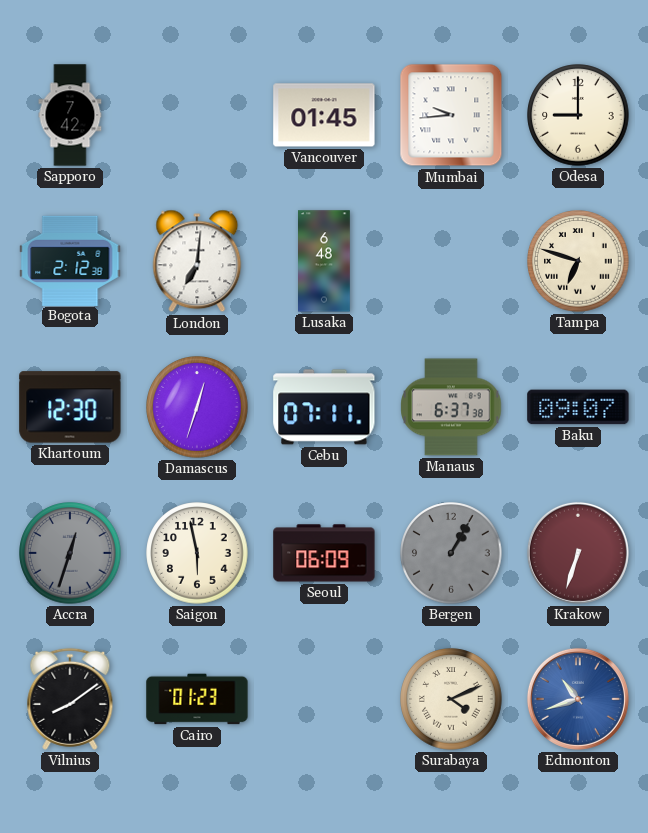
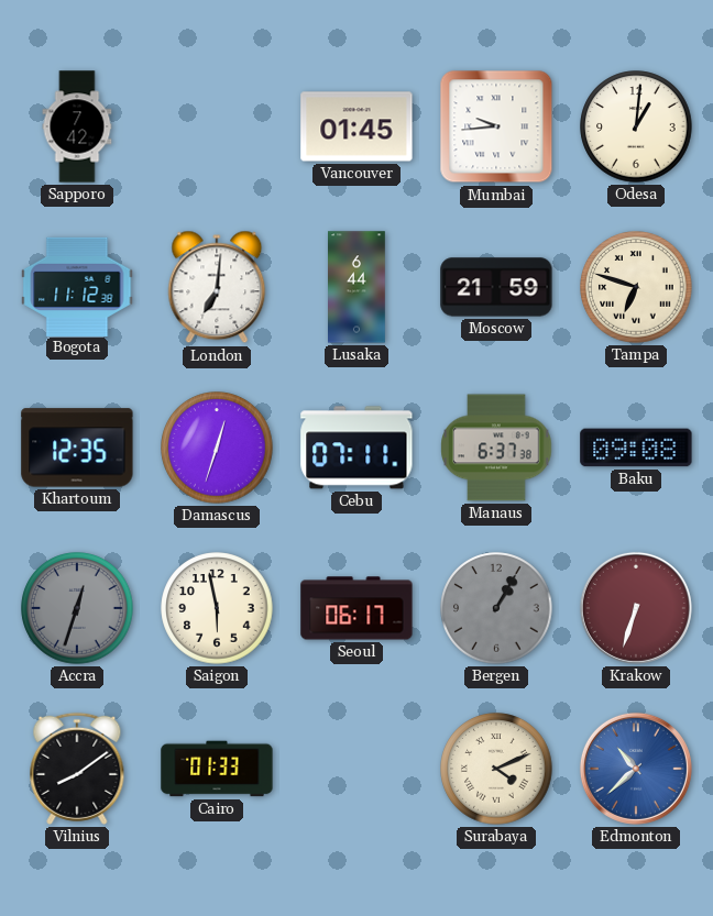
Odesa: 9:00 -> 1:01 (636, 126)
Bogota: 2:12 -> 11:12 (77, 286)
Lusaka: 6:48 -> 6:44 (358, 287)
Moscow: none -> 21:59 (496, 287)
Khartoum: 12:30 -> 12:35 (77, 448)
Baku: 09:07 -> 09:08 (636, 448)
Seoul: 06:09 -> 06:17 (356, 608)
Cairo: 01:23 -> 01:33 (217, 769)
Edmonton: 10:42 -> 10:38 (636, 769)
